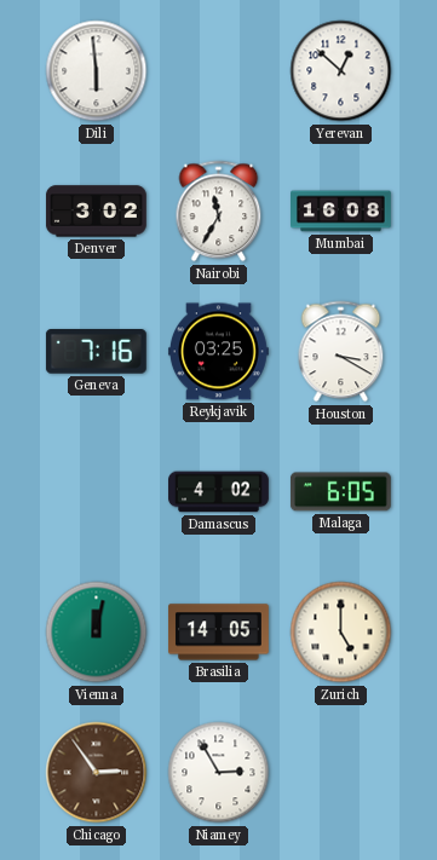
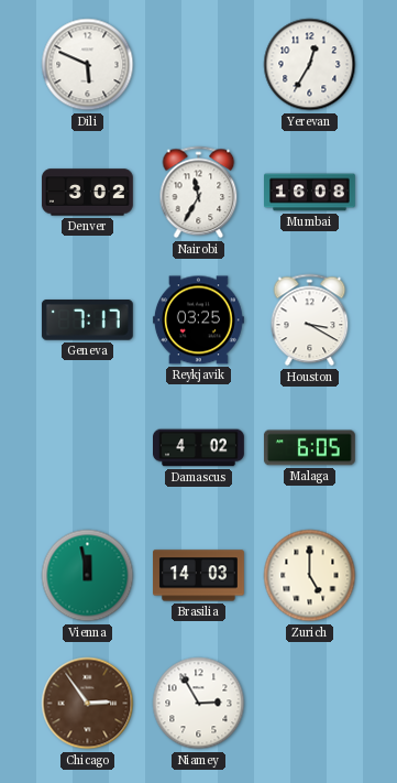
Dili: 5:59 -> 5:49 (88, 65)
Yerevan: 12:52 -> 12:35 (310, 65)
Geneva: 7:16 -> 7:17 (87, 320)
Vienna: 12:02 -> 11:58 (88, 576)
Brasilia: 14:05 -> 14:03 (199, 576)
